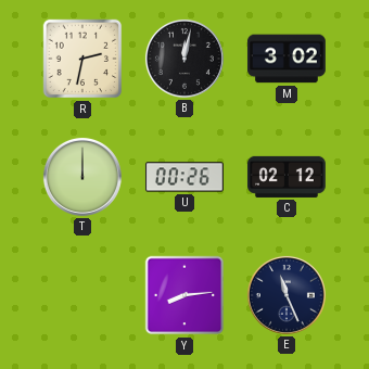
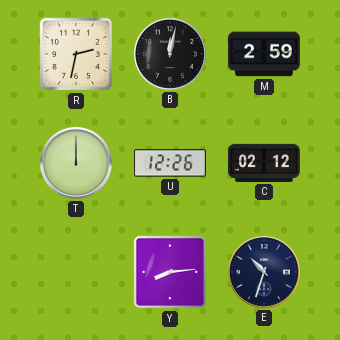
M: 3:02 -> 2:59 (264, 54)
U: 00:26 -> 12:26 (170, 163)
E: 11:26 -> 10:33 (264, 272)
